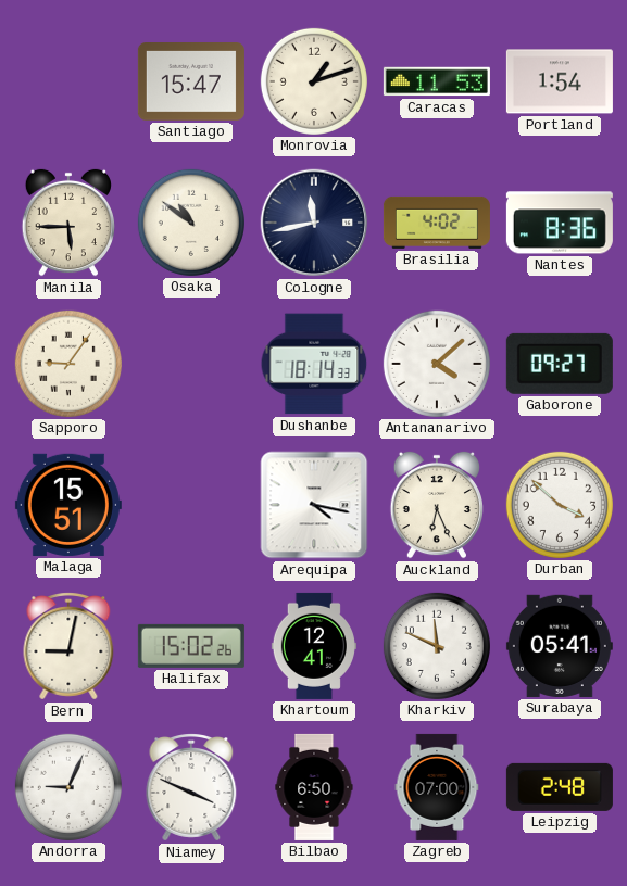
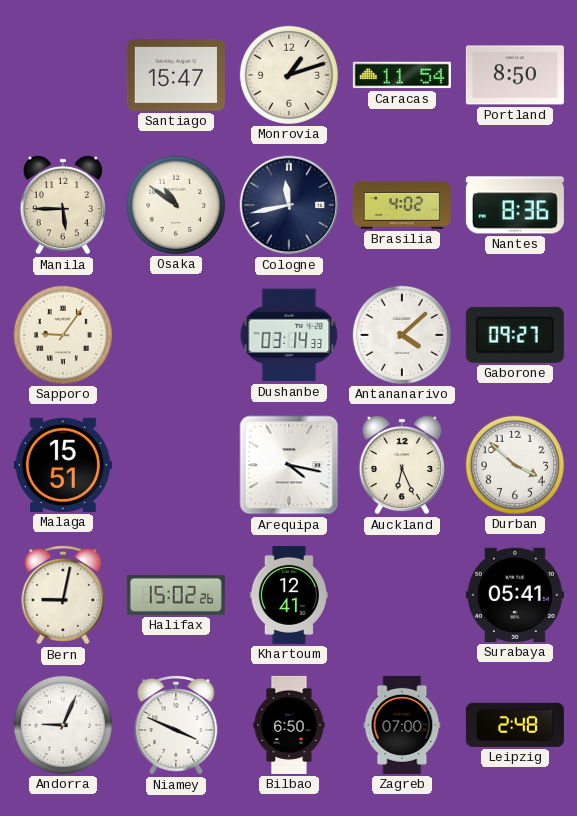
Caracas: 11:53 -> 11:54 (402, 75)
Portland: 1:54 -> 8:50 (515, 75)
Dushanbe: 18:14 -> 03:14 (289, 335)
Kharkiv: 11:49 -> none (437, 646)
